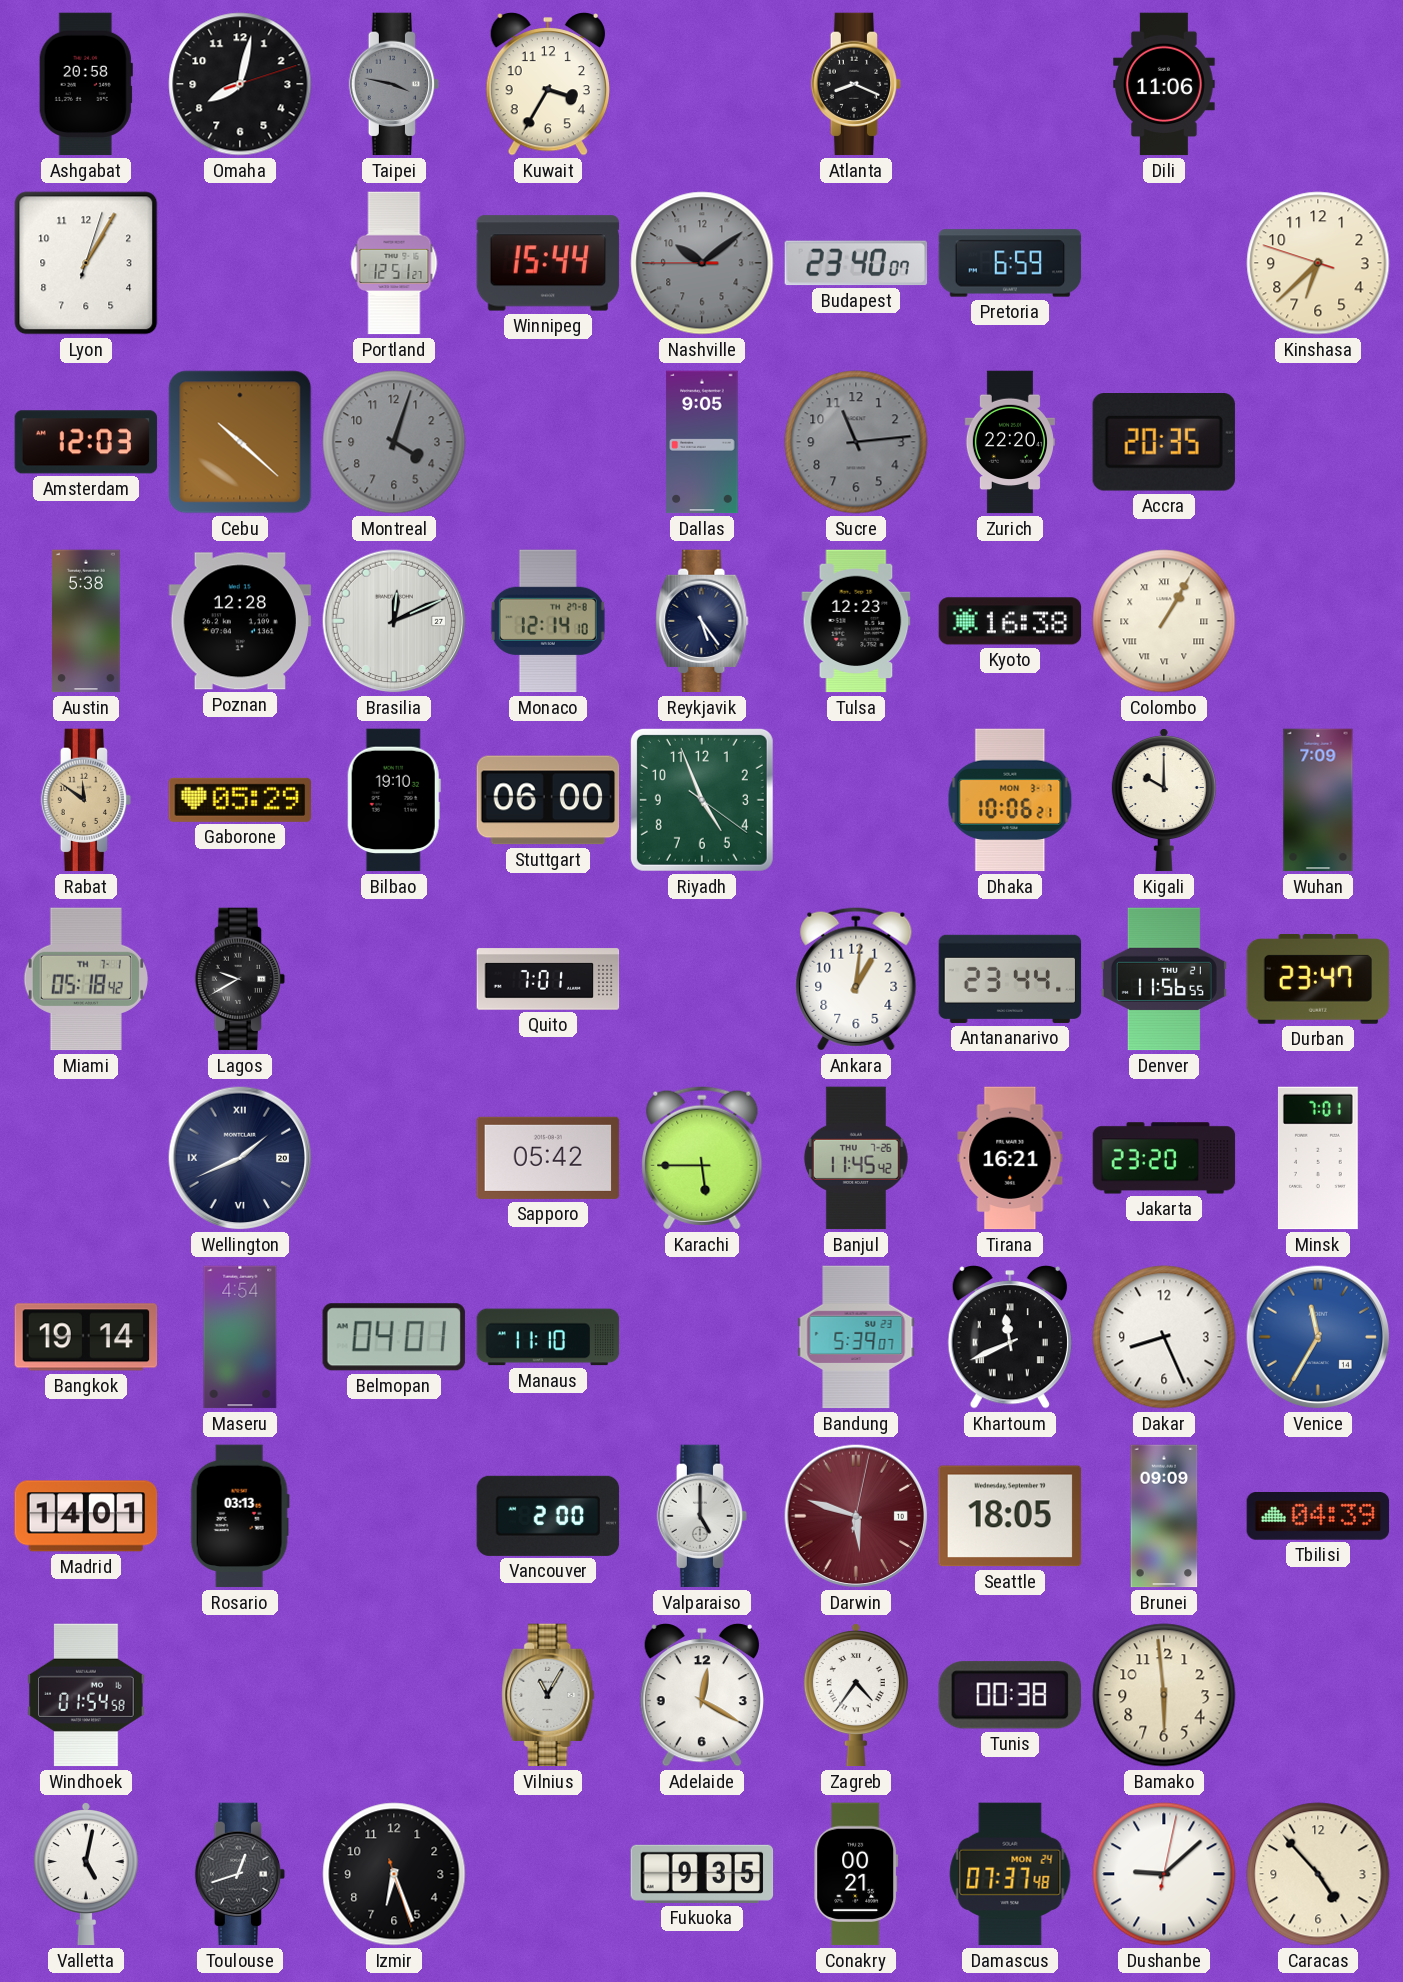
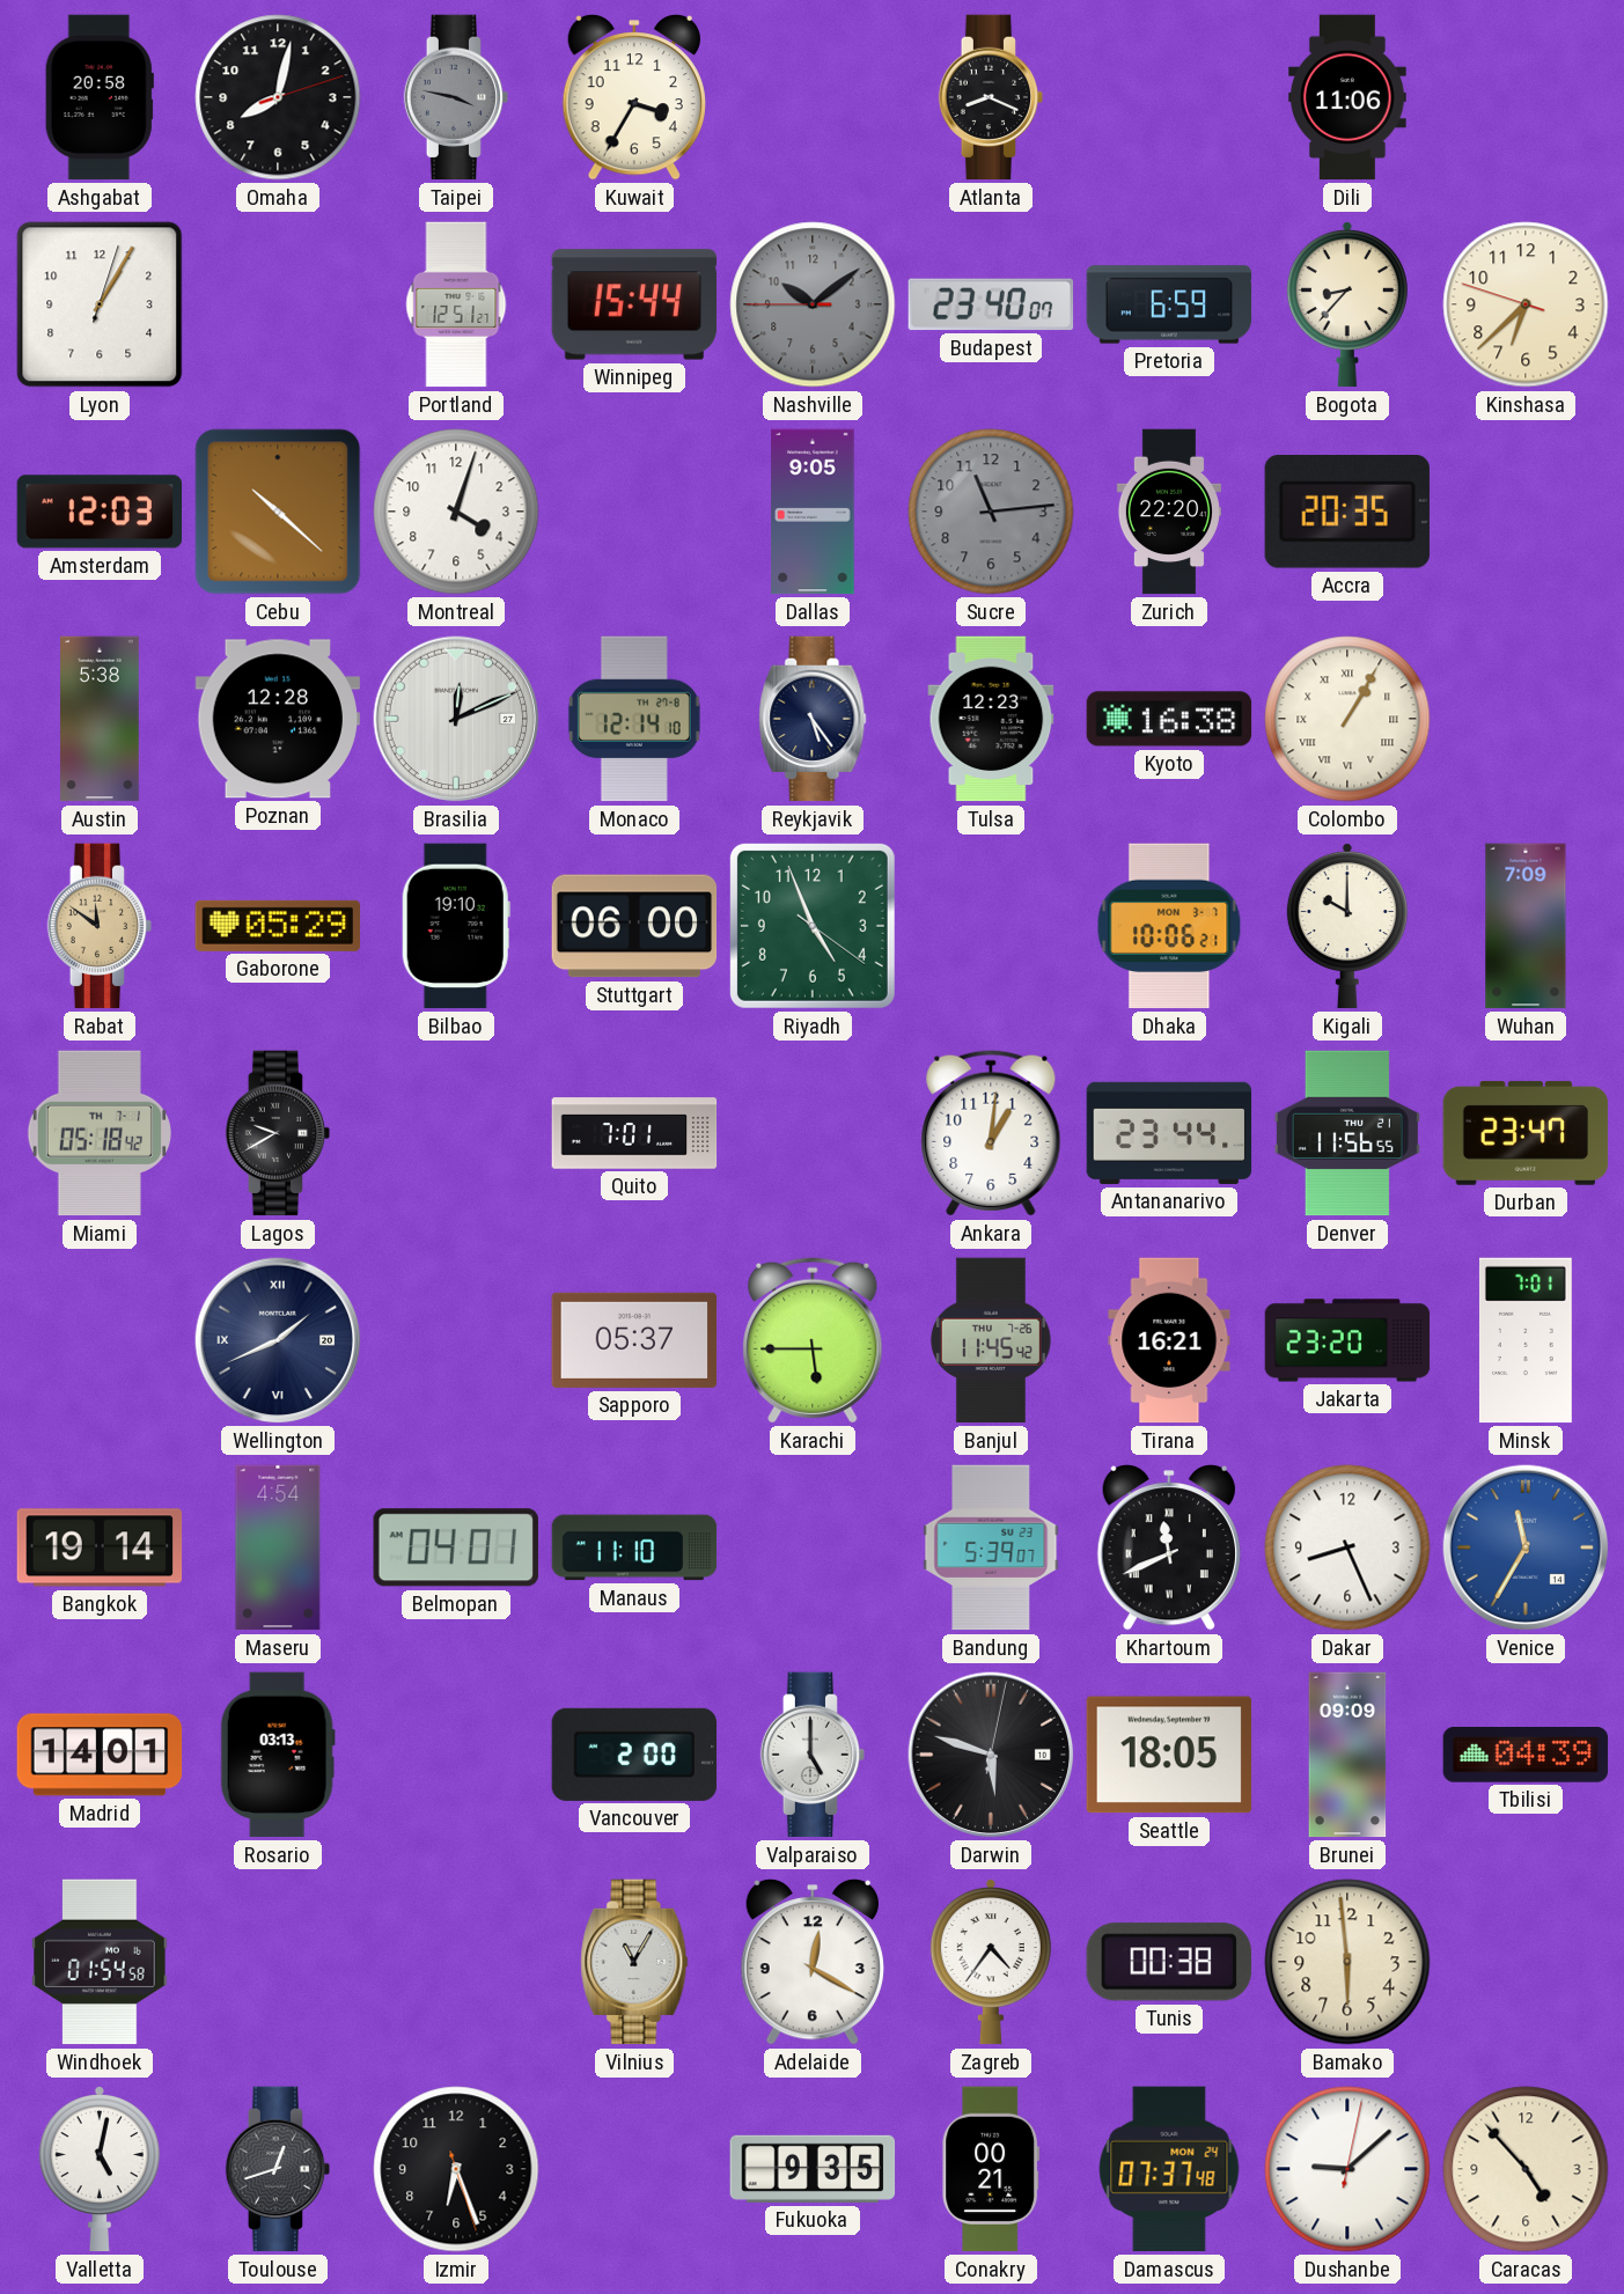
Bogota: none -> 8:37 (1347, 306)
Montreal dial: grey -> white (456, 512)
Sapporo: 05:42 -> 05:37 (634, 1340)
Darwin dial: burgundy -> black (991, 1755)
